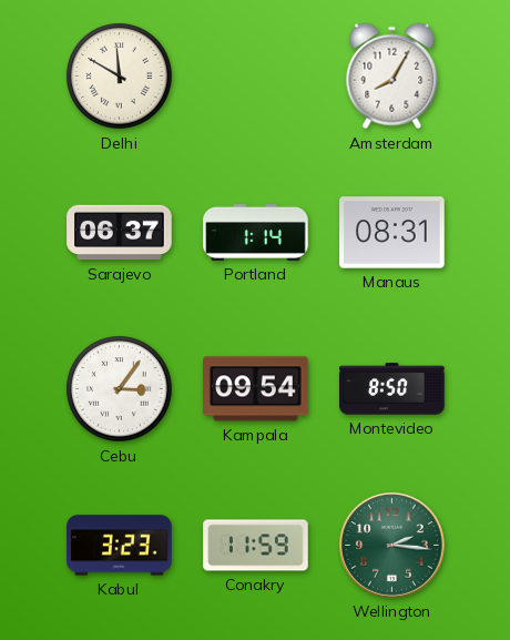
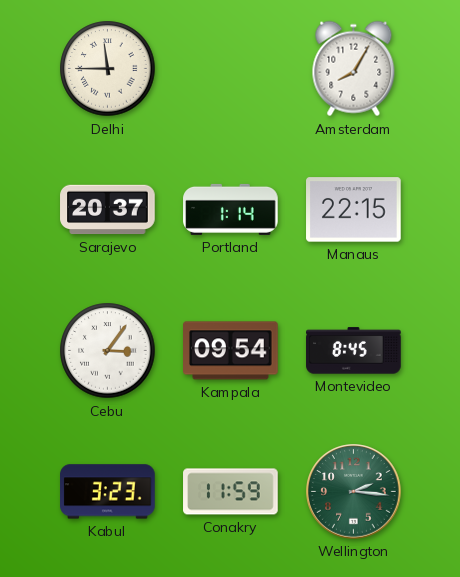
Delhi: 11:50 -> 11:45 (108, 69)
Sarajevo: 06:37 -> 20:37 (108, 210)
Manaus: 08:31 -> 22:15 (354, 210)
Montevideo: 8:50 -> 8:45 (354, 351)
